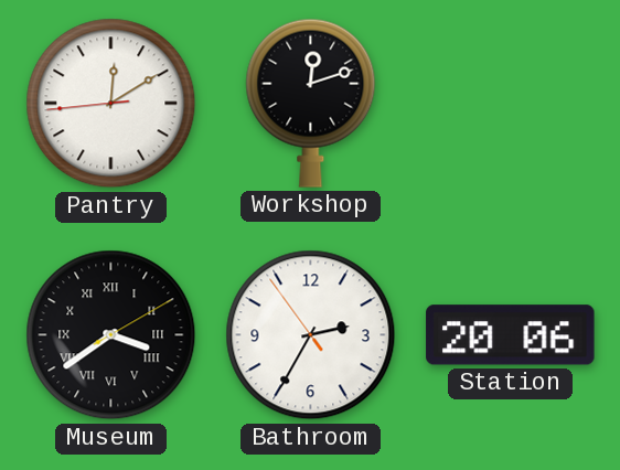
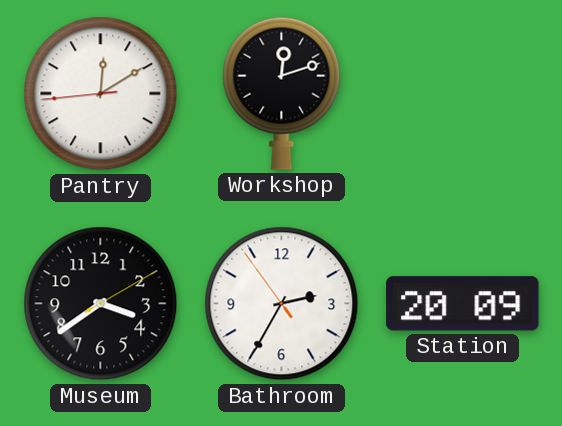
Museum numerals: Roman -> Arabic (101, 304)
Station: 20:06 -> 20:09 (463, 304)
